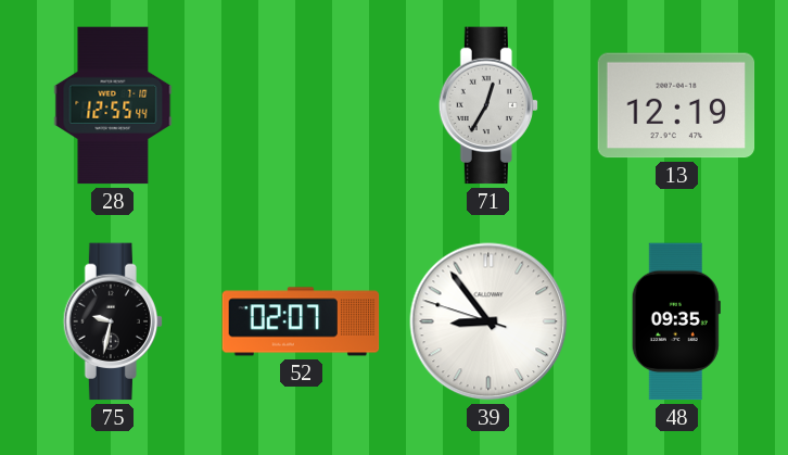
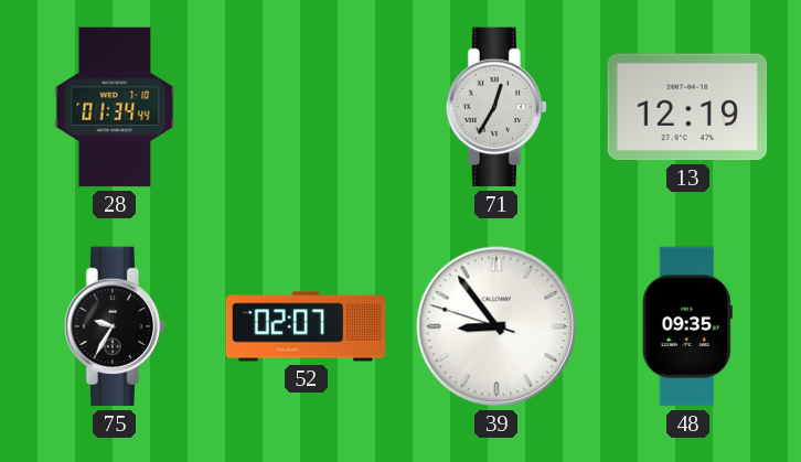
28: 12:55 -> 01:34 (115, 107)
75: 9:32 -> 9:35 (114, 326)
